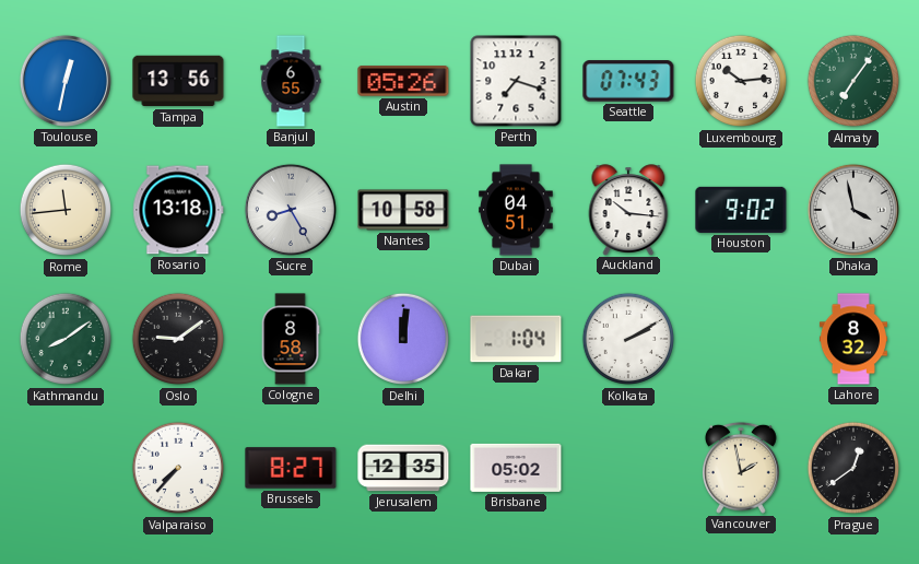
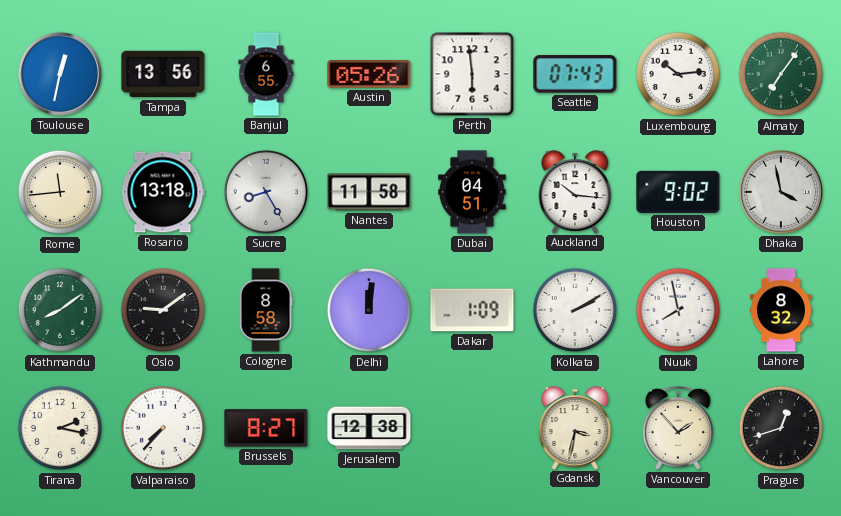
Perth: 7:18 -> 5:59 (472, 74)
Nantes: 10:58 -> 11:58 (369, 192)
Dakar: 1:04 -> 1:09 (472, 310)
Nuuk: none -> 7:58 (678, 310)
Tirana: none -> 2:17 (60, 428)
Jerusalem: 12:35 -> 12:38 (369, 428)
Brisbane: 05:02 -> none (516, 468)
Gdansk: none -> 3:32 (575, 428)
Vancouver: 1:58 -> 1:53 (678, 428)
Prague: 12:39 -> 12:42 (781, 428)
